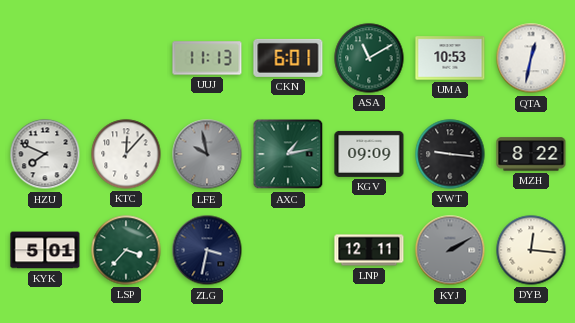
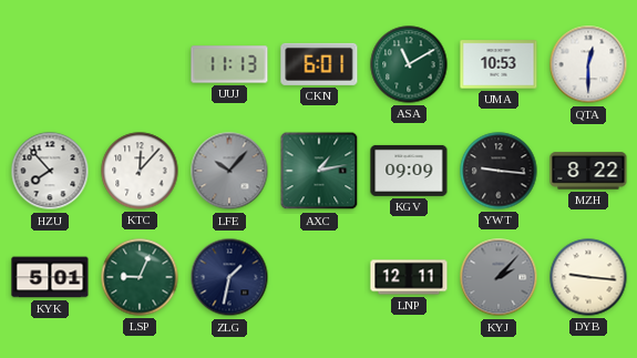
QTA: 12:32 -> 12:30 (588, 64)
HZU: 7:49 -> 7:53 (50, 171)
LFE: 9:58 -> 10:07 (229, 171)
LSP: 3:37 -> 9:04 (140, 277)
ZLG: 3:32 -> 1:32 (229, 277)
KYJ: 2:10 -> 2:07 (499, 277)
DYB: 12:16 -> 9:16 (588, 277)
